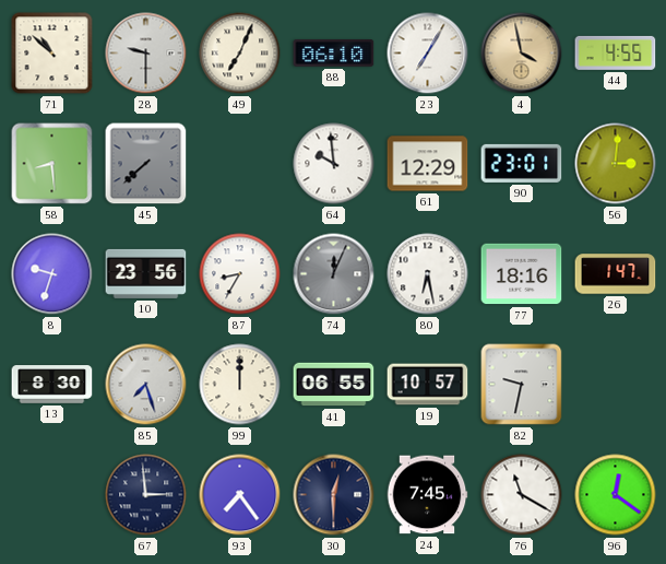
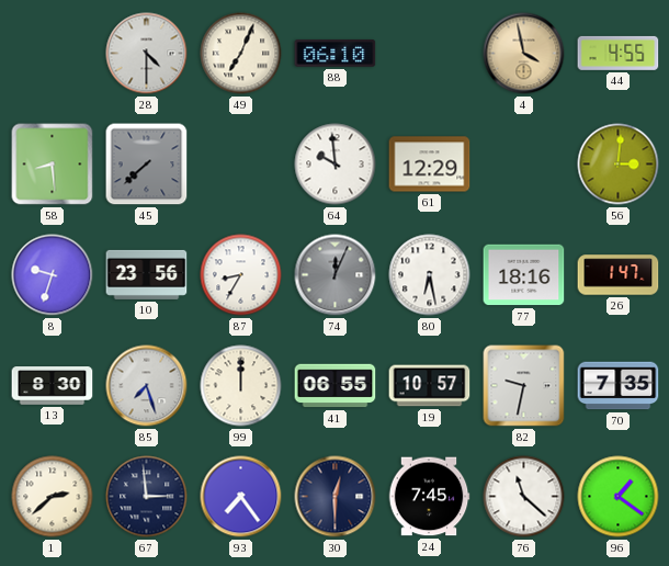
71: 10:52 -> none (52, 54)
28: 9:30 -> 4:30 (147, 54)
23: 7:05 -> none (428, 54)
90: 23:01 -> none (522, 163)
70: none -> 7:35 (619, 386)
1: none -> 2:38 (53, 497)
76: 11:20 -> 11:22 (524, 497)
96: 12:21 -> 1:21 (619, 497)
